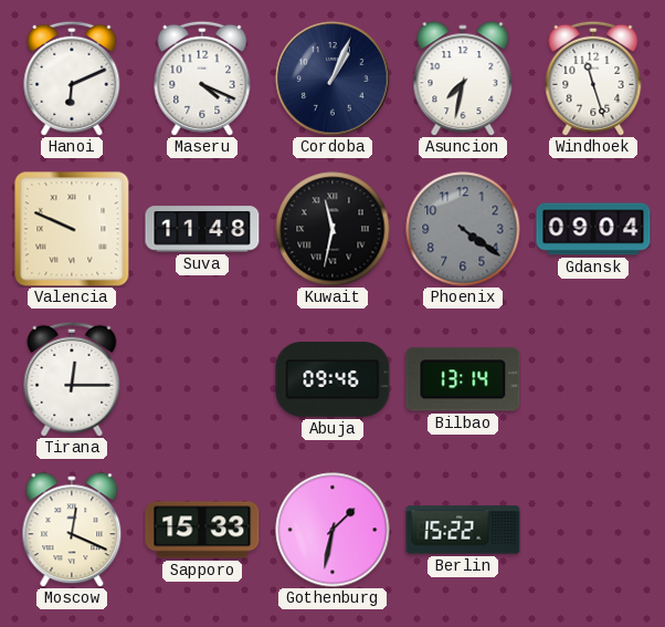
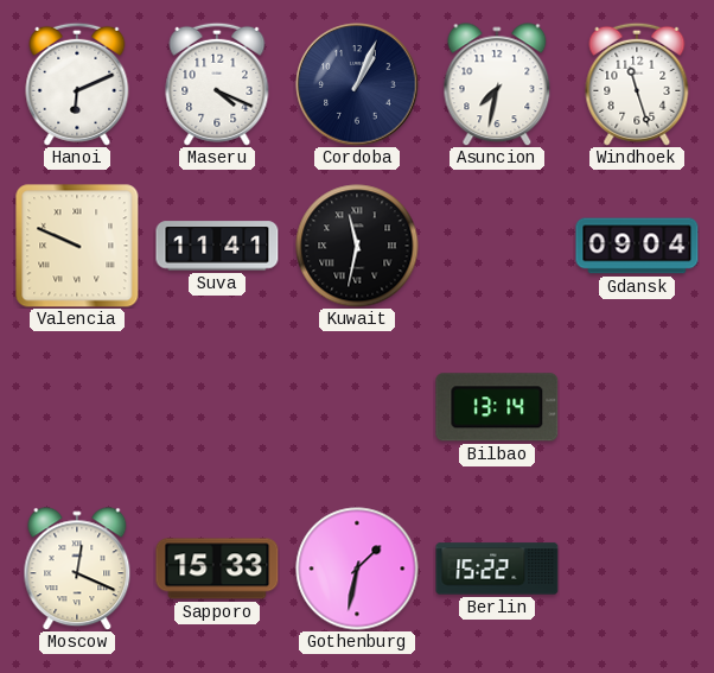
Suva: 11:48 -> 11:41 (217, 246)
Phoenix: 4:21 -> none (463, 229)
Tirana: 12:15 -> none (72, 379)
Abuja: 09:46 -> none (332, 380)
